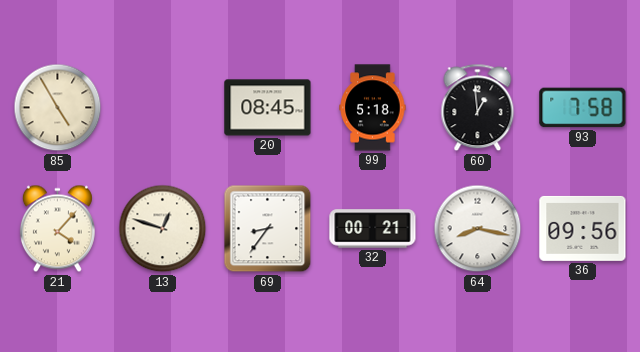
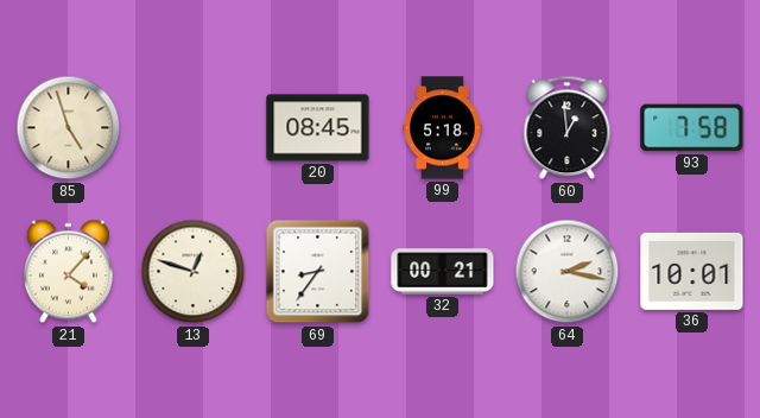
85: 4:55 -> 4:57 (69, 128)
64: 8:17 -> 2:17 (568, 272)
36: 09:56 -> 10:01 (692, 271)
